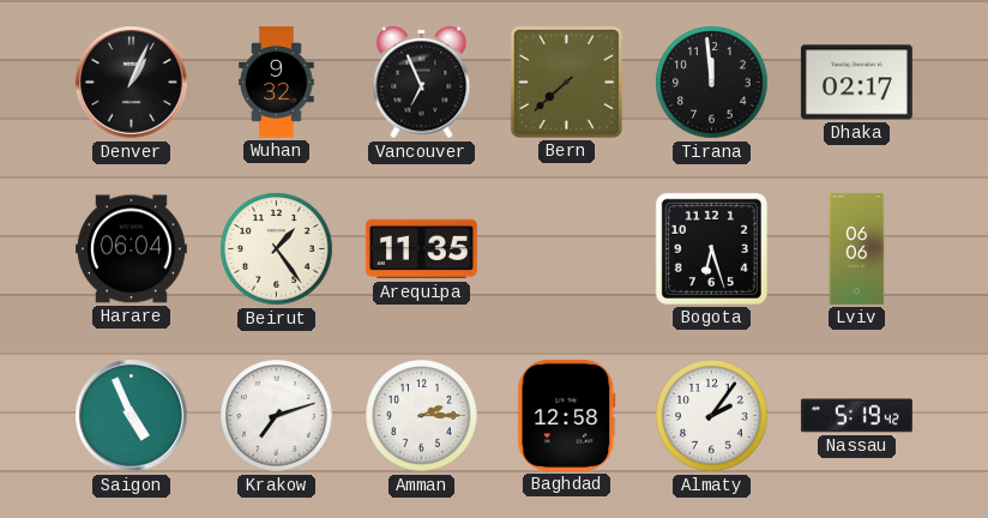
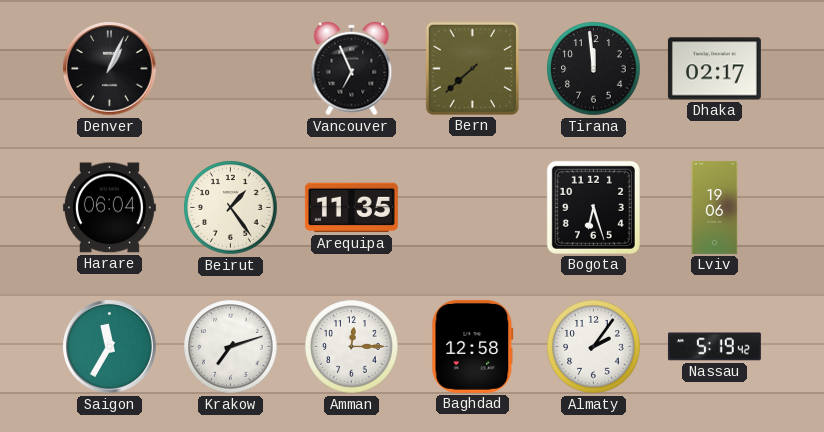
Wuhan: 9:32 -> none (277, 82)
Lviv: 06:06 -> 19:06 (715, 207)
Saigon: 4:56 -> 11:35 (110, 347)
Amman: 2:15 -> 12:15 (352, 347)
